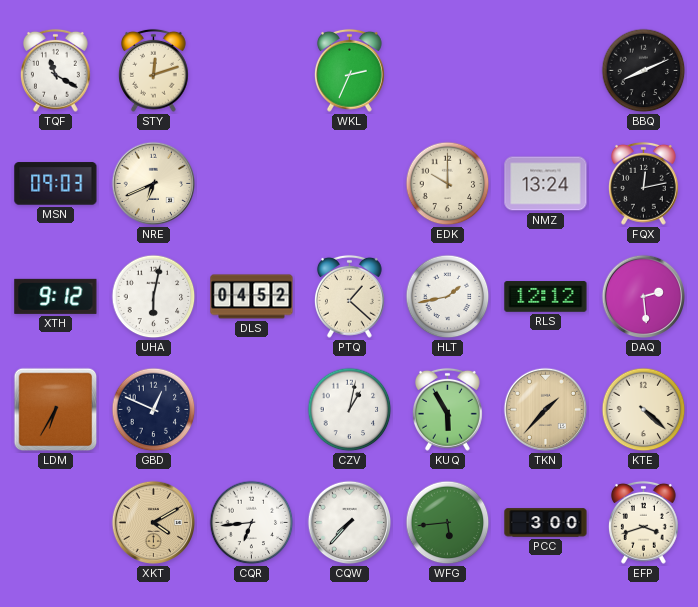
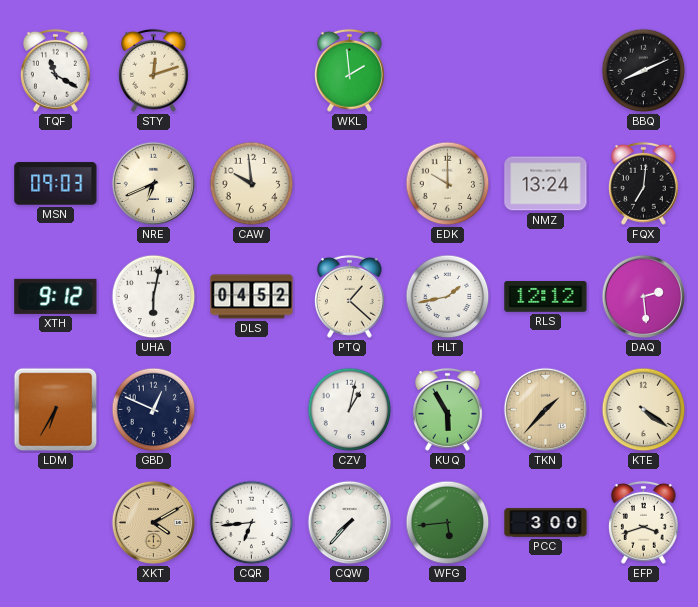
WKL: 2:34 -> 1:59 (349, 70)
CAW: none -> 9:59 (252, 184)
FQX: 12:13 -> 7:01 (643, 183)
KTE: 4:22 -> 4:21 (644, 410)
